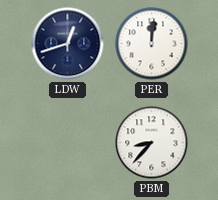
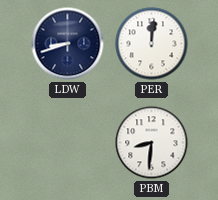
LDW: 12:42 -> 8:42 (68, 44)
PBM: 8:37 -> 8:31 (152, 143)
